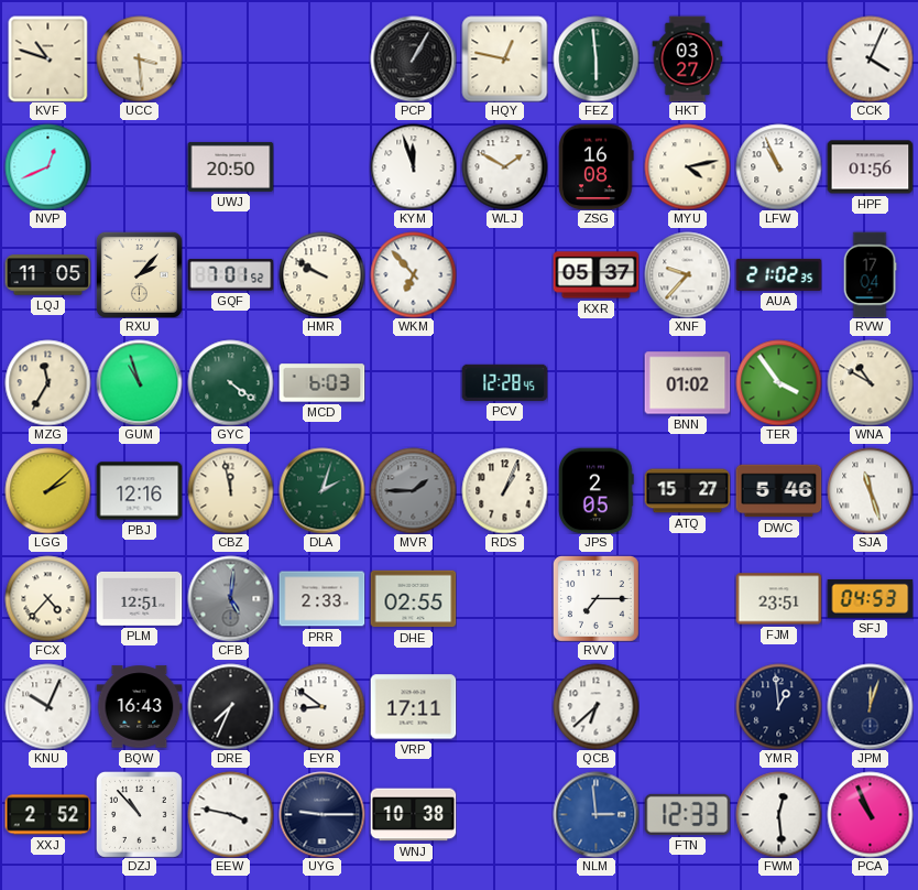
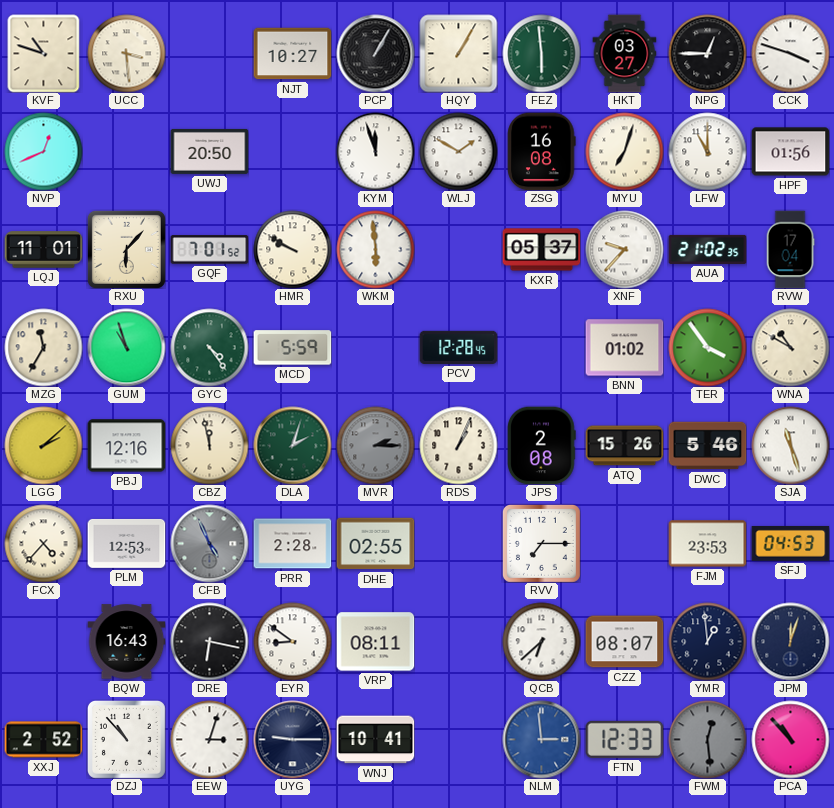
NJT: none -> 10:27 (292, 54)
HQY: 12:47 -> 1:05 (458, 53)
NPG: none -> 12:45 (707, 53)
CCK: 4:04 -> 3:48 (790, 53)
MYU: 4:13 -> 7:03 (624, 151)
LFW: 10:56 -> 11:00 (707, 151)
LQJ: 11:05 -> 11:01 (43, 250)
RXU: 2:07 -> 6:07 (126, 249)
WKM: 6:53 -> 5:59 (375, 249)
GYC: 4:21 -> 4:24 (209, 347)
MCD: 6:03 -> 5:59 (292, 348)
MVR: 1:45 -> 2:15 (375, 445)
JPS: 2:05 -> 2:08 (542, 445)
ATQ: 15:27 -> 15:26 (624, 446)
PLM: 12:51 -> 12:53 (126, 543)
CFB: 5:01 -> 4:56 (209, 543)
PRR: 2:33 -> 2:28 (292, 544)
FJM: 23:51 -> 23:53 (707, 544)
KNU: 10:04 -> none (47, 706)
DRE: 7:34 -> 6:17 (209, 641)
VRP: 17:11 -> 08:11 (375, 642)
CZZ: none -> 08:07 (624, 642)
EEW: 3:47 -> 3:03 (209, 739)
WNJ: 10:38 -> 10:41 (375, 740)
FWM dial: white -> grey (707, 739)
PCA: 10:56 -> 10:53 (790, 739)
